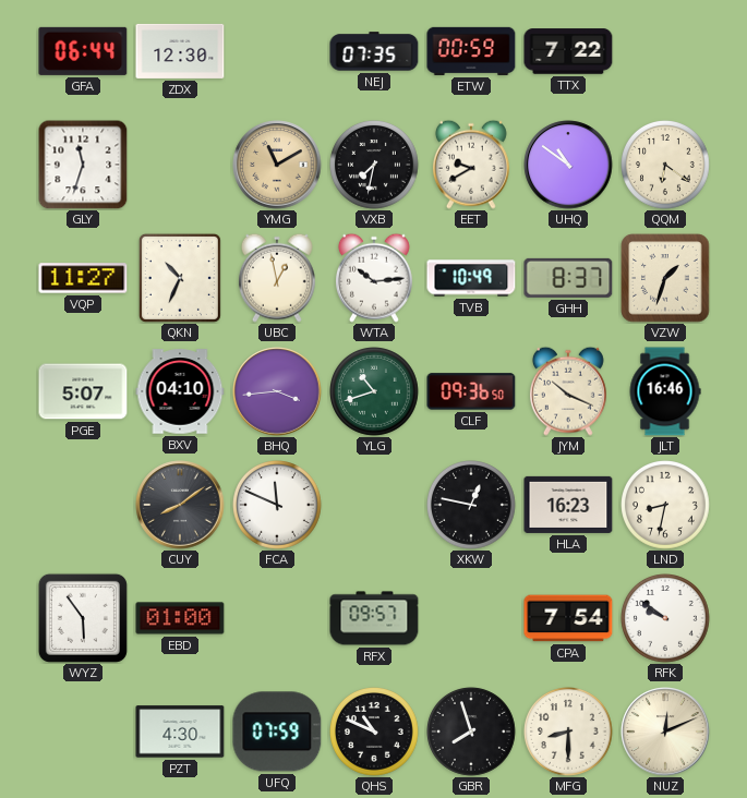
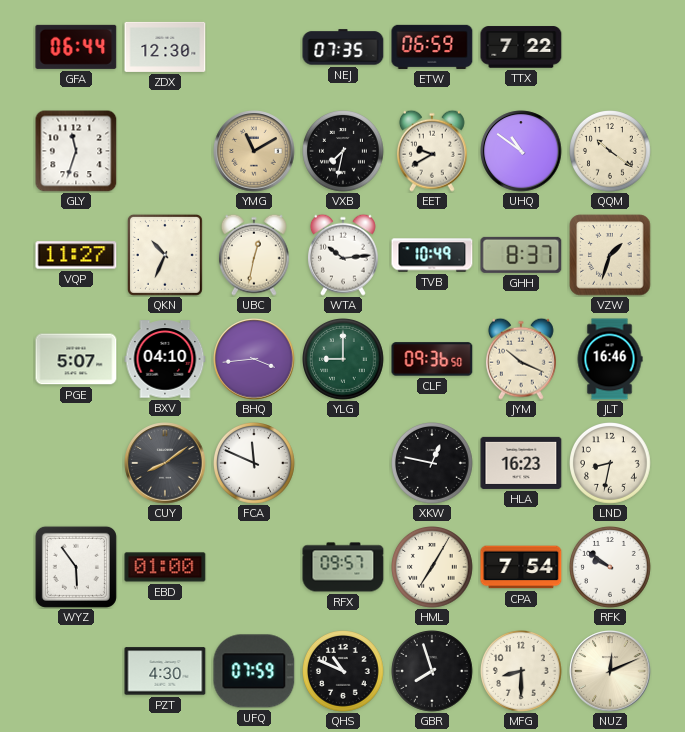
ETW: 00:59 -> 06:59 (432, 47)
QQM: 6:21 -> 10:21 (611, 152)
UBC: 12:58 -> 12:32 (254, 255)
YLG: 10:42 -> 9:00 (344, 360)
HML: none -> 7:05 (433, 568)
